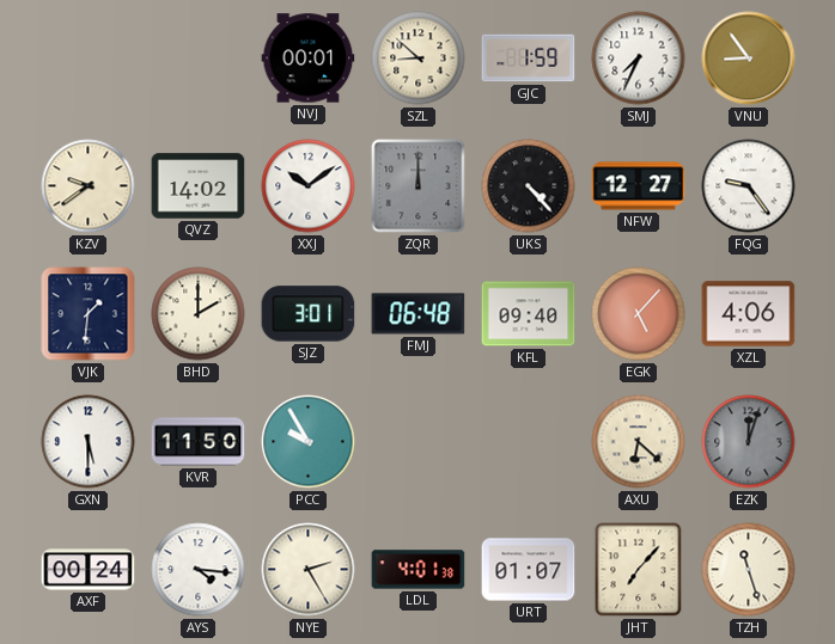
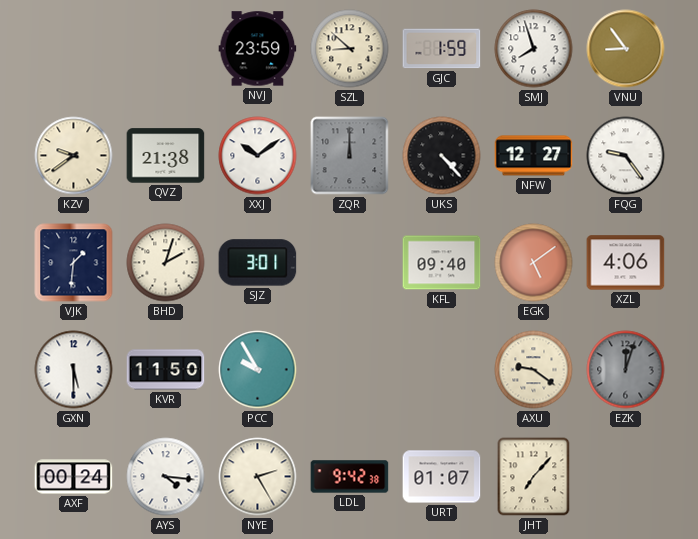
NVJ: 00:01 -> 23:59 (258, 49)
SMJ: 7:34 -> 7:57 (534, 49)
QVZ: 14:02 -> 21:38 (166, 156)
BHD: 2:00 -> 2:03 (166, 263)
FMJ: 06:48 -> none (419, 314)
EGK: 5:07 -> 5:09 (534, 263)
AXU: 6:22 -> 9:21 (534, 370)
LDL: 4:01 -> 9:42 (350, 477)
TZH: 11:27 -> none (749, 570)
